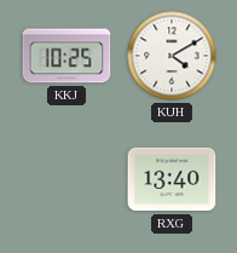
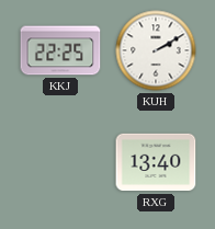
KKJ: 10:25 -> 22:25 (60, 50)
KUH: 4:10 -> 2:10 (156, 50)
